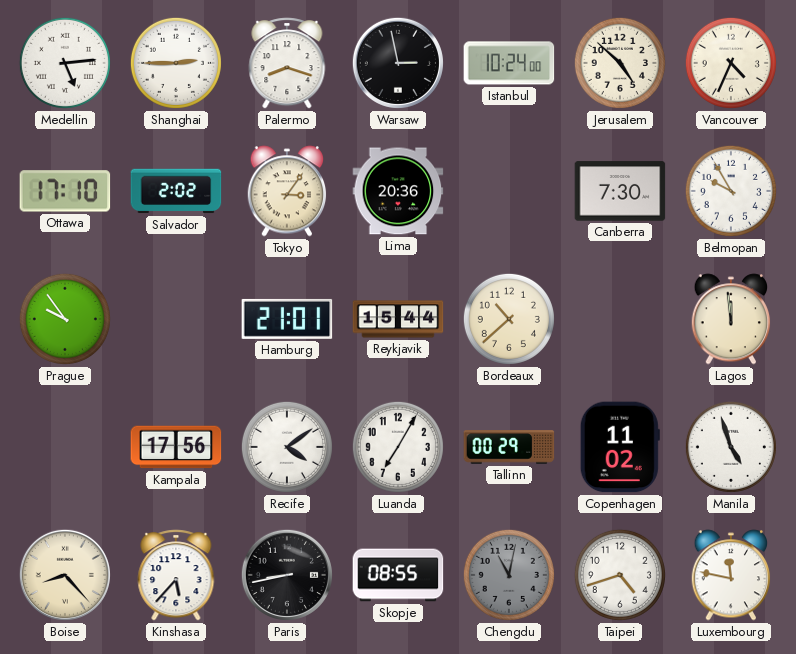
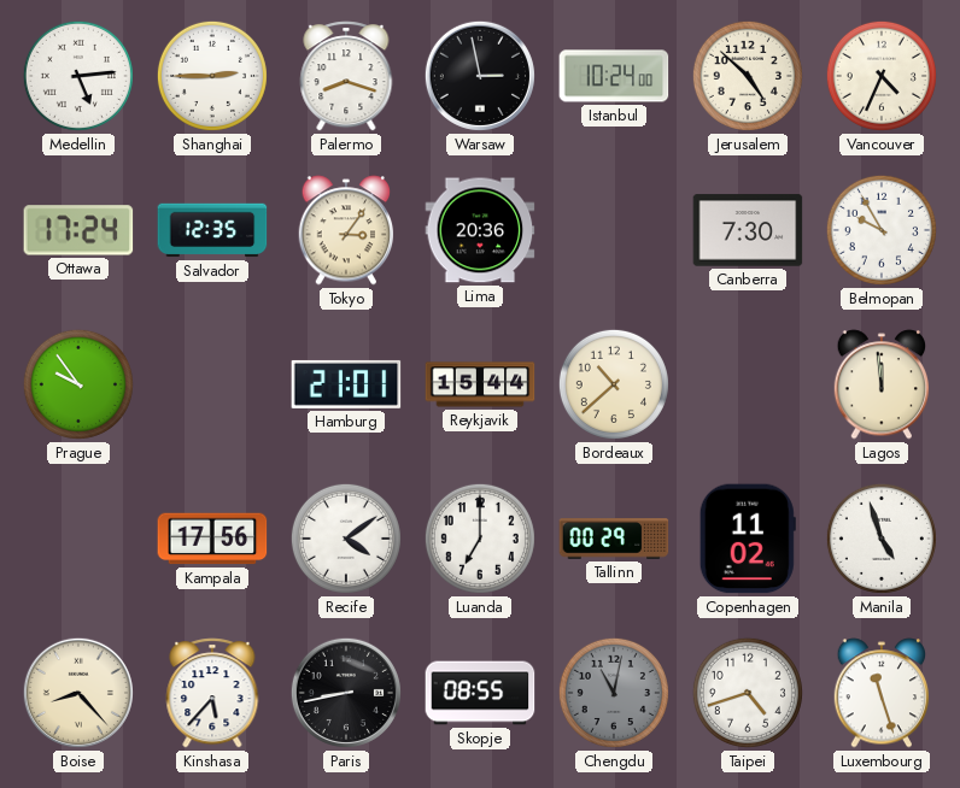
Ottawa: 17:10 -> 17:24 (78, 230)
Salvador: 2:02 -> 12:35 (212, 230)
Luanda: 7:05 -> 7:00 (480, 539)
Luxembourg: 11:47 -> 11:27 (882, 693)
